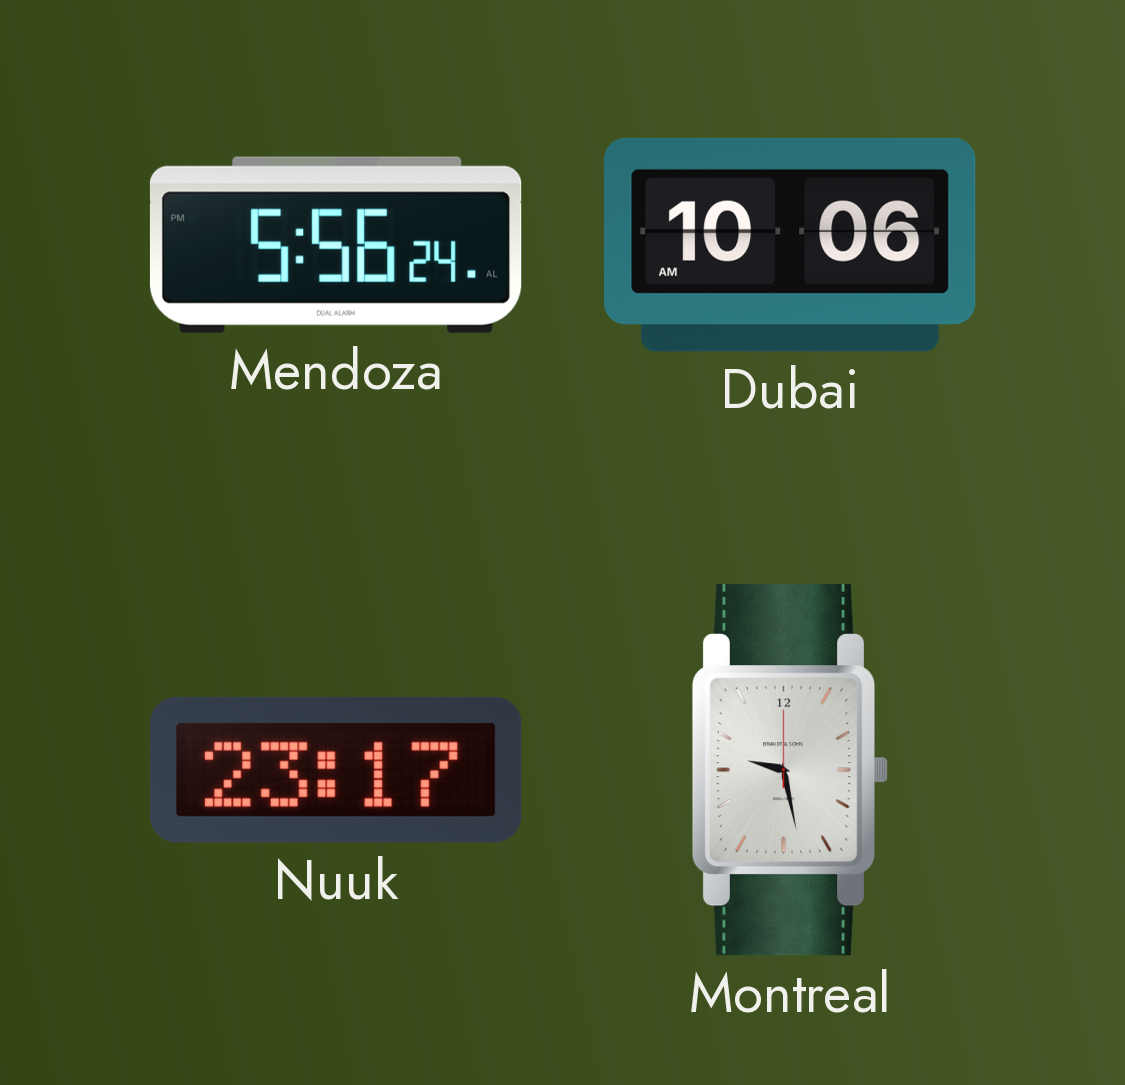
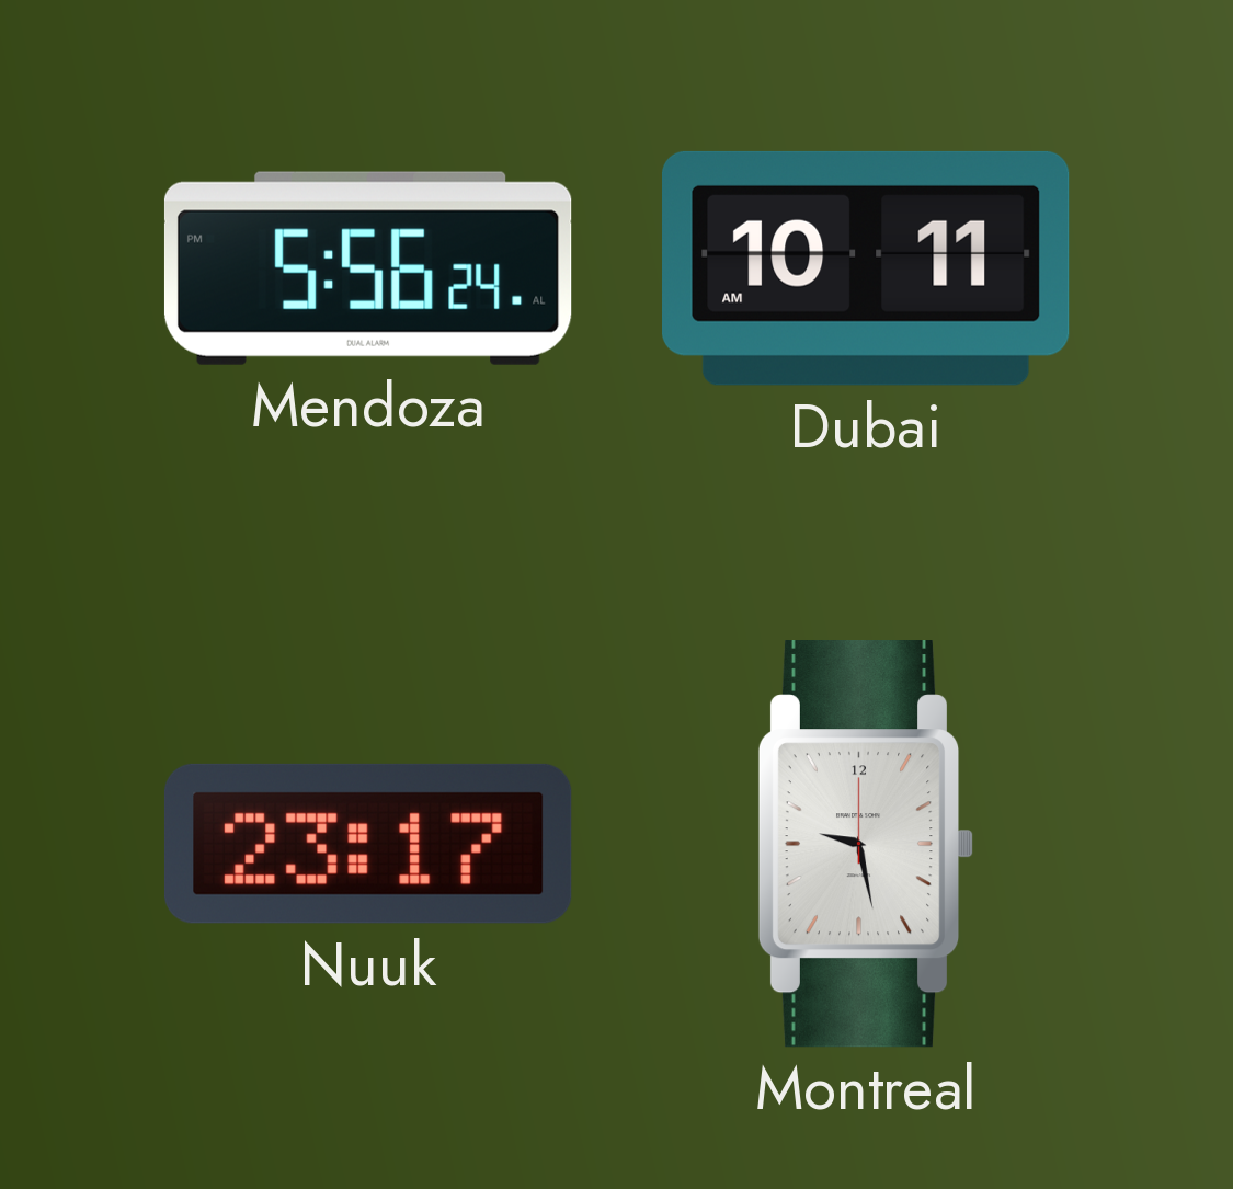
Dubai: 10:06 -> 10:11 (867, 268)
